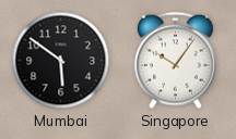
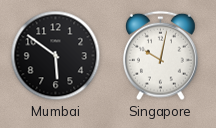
Singapore: 10:06 -> 10:02 (161, 56)
